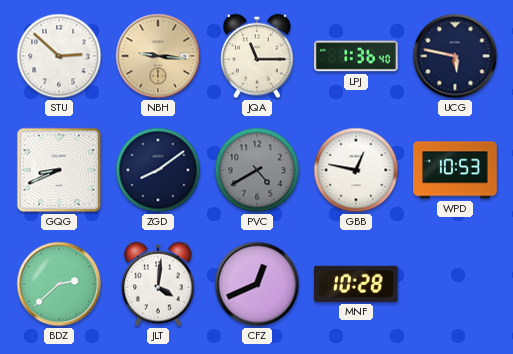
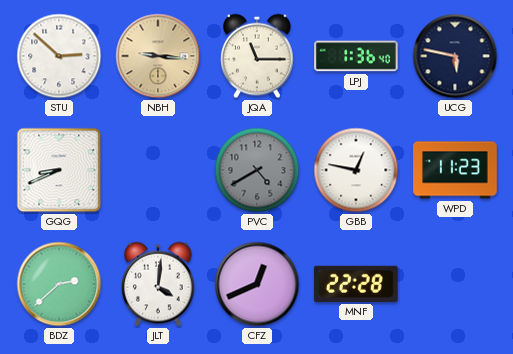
ZGD: 8:09 -> none (158, 170)
WPD: 10:53 -> 11:23 (455, 170)
MNF: 10:28 -> 22:28 (356, 284)
